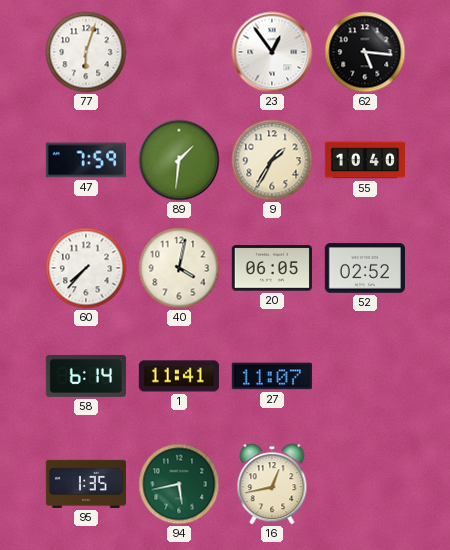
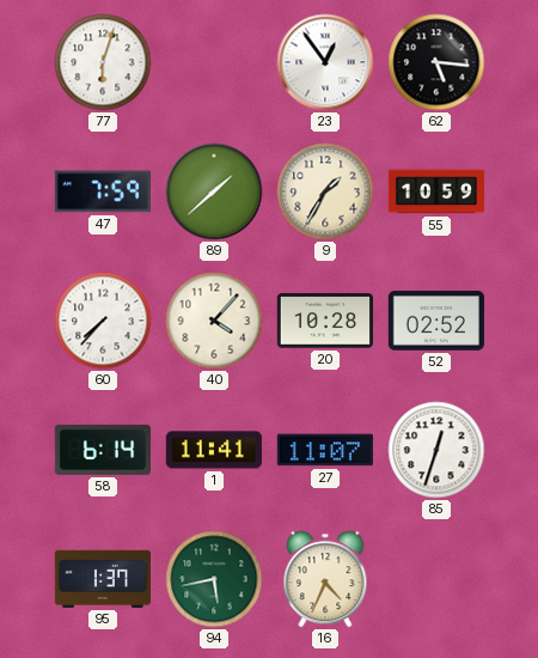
89: 1:31 -> 1:38 (214, 191)
55: 10:40 -> 10:59 (435, 191)
40: 4:02 -> 4:07 (214, 321)
20: 06:05 -> 10:28 (324, 321)
85: none -> 12:33 (436, 450)
95: 1:35 -> 1:37 (102, 579)
16: 12:43 -> 4:34 (325, 579)
